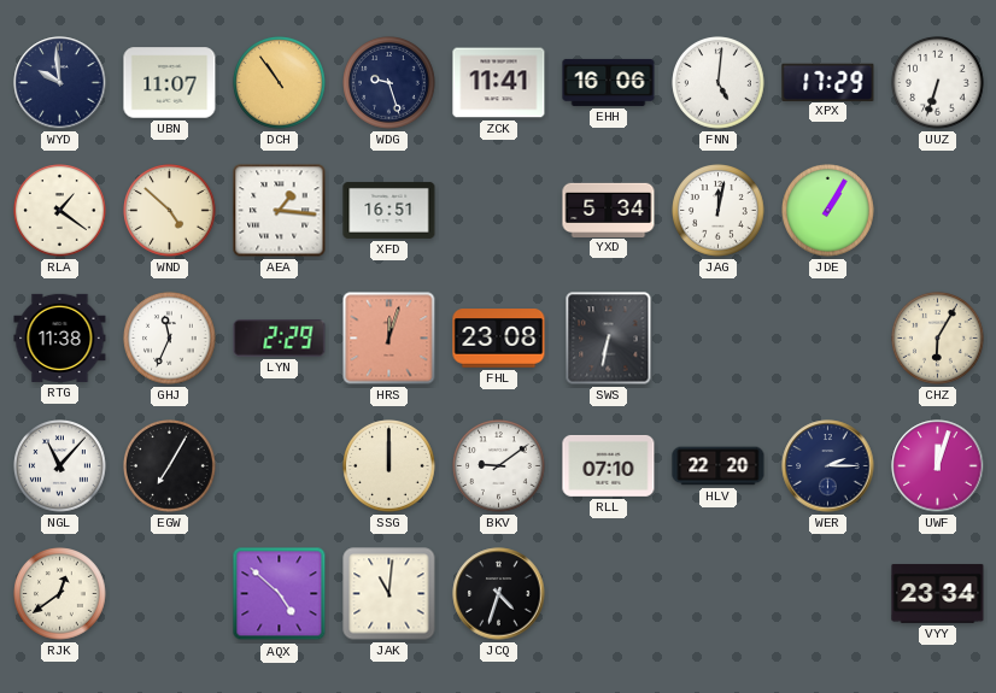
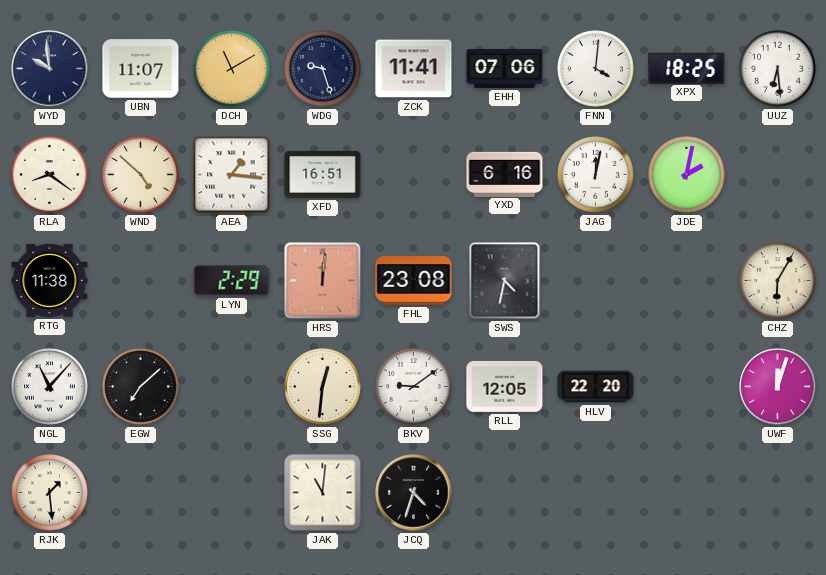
DCH: 10:54 -> 11:10 (232, 69)
EHH: 16:06 -> 07:06 (505, 68)
FNN: 5:01 -> 4:01 (596, 69)
XPX: 17:29 -> 18:25 (687, 68)
UUZ: 6:33 -> 6:29 (778, 69)
RLA: 1:21 -> 8:21 (50, 175)
YXD: 5:34 -> 6:16 (505, 174)
JDE: 1:05 -> 2:02 (687, 175)
GHJ: 11:34 -> none (170, 339)
HRS: 12:03 -> 12:01 (323, 281)
SWS: 6:32 -> 4:32 (505, 281)
EGW: 7:05 -> 7:08 (141, 387)
SSG: 12:00 -> 12:31 (323, 387)
RLL: 07:10 -> 12:05 (505, 386)
WER: 2:15 -> none (828, 466)
RJK: 12:39 -> 1:29 (50, 493)
AQX: 4:52 -> none (280, 594)
VYY: 23:34 -> none (938, 593)
